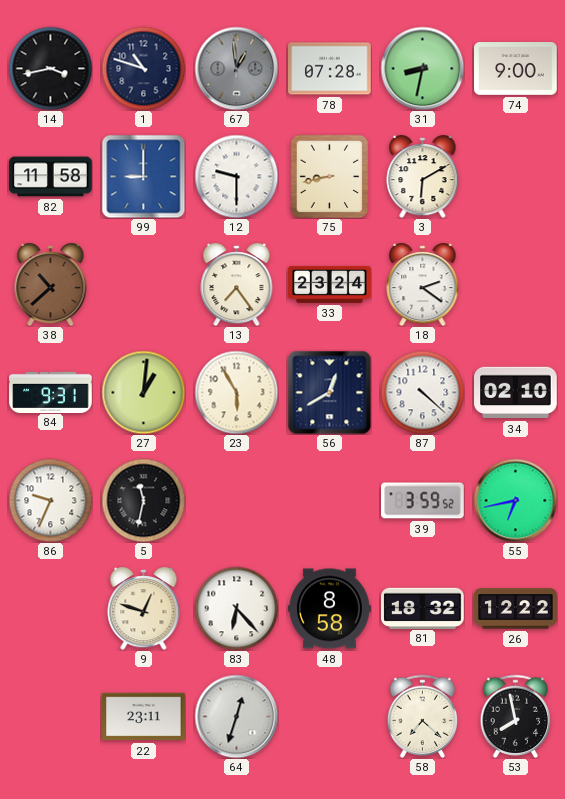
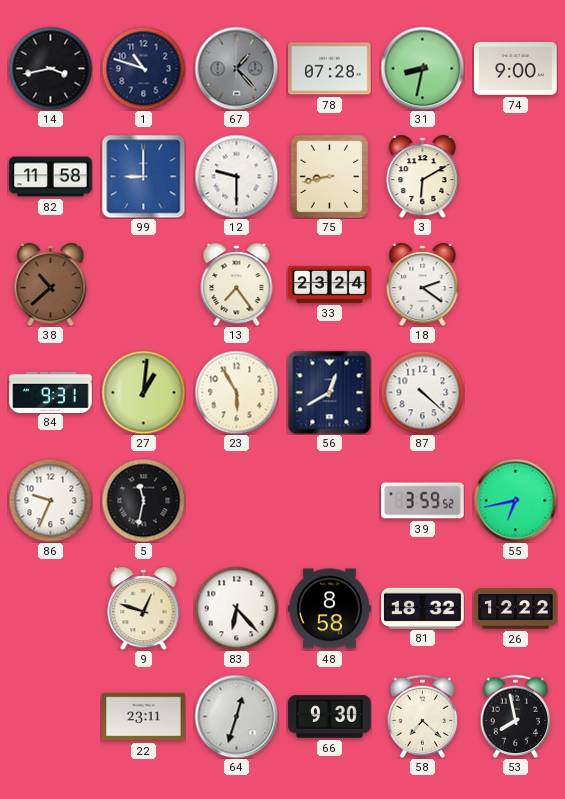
67: 12:59 -> 1:23 (236, 68)
34: 02:10 -> none (516, 393)
66: none -> 9:30 (330, 717)
